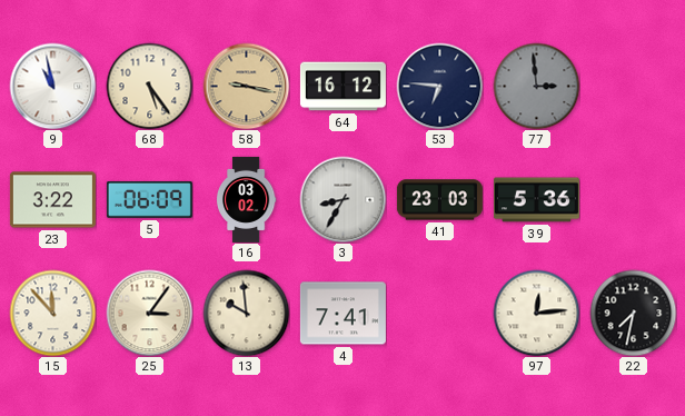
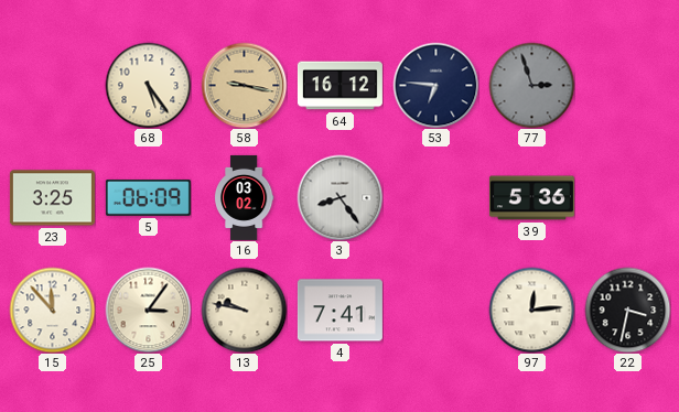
9: 10:58 -> none (52, 86)
77: 2:59 -> 2:57 (531, 85)
23: 3:22 -> 3:25 (52, 198)
3: 8:35 -> 8:24 (339, 197)
41: 23:03 -> none (439, 200)
13: 9:59 -> 9:47 (244, 310)
22: 7:32 -> 3:32 (627, 310)
